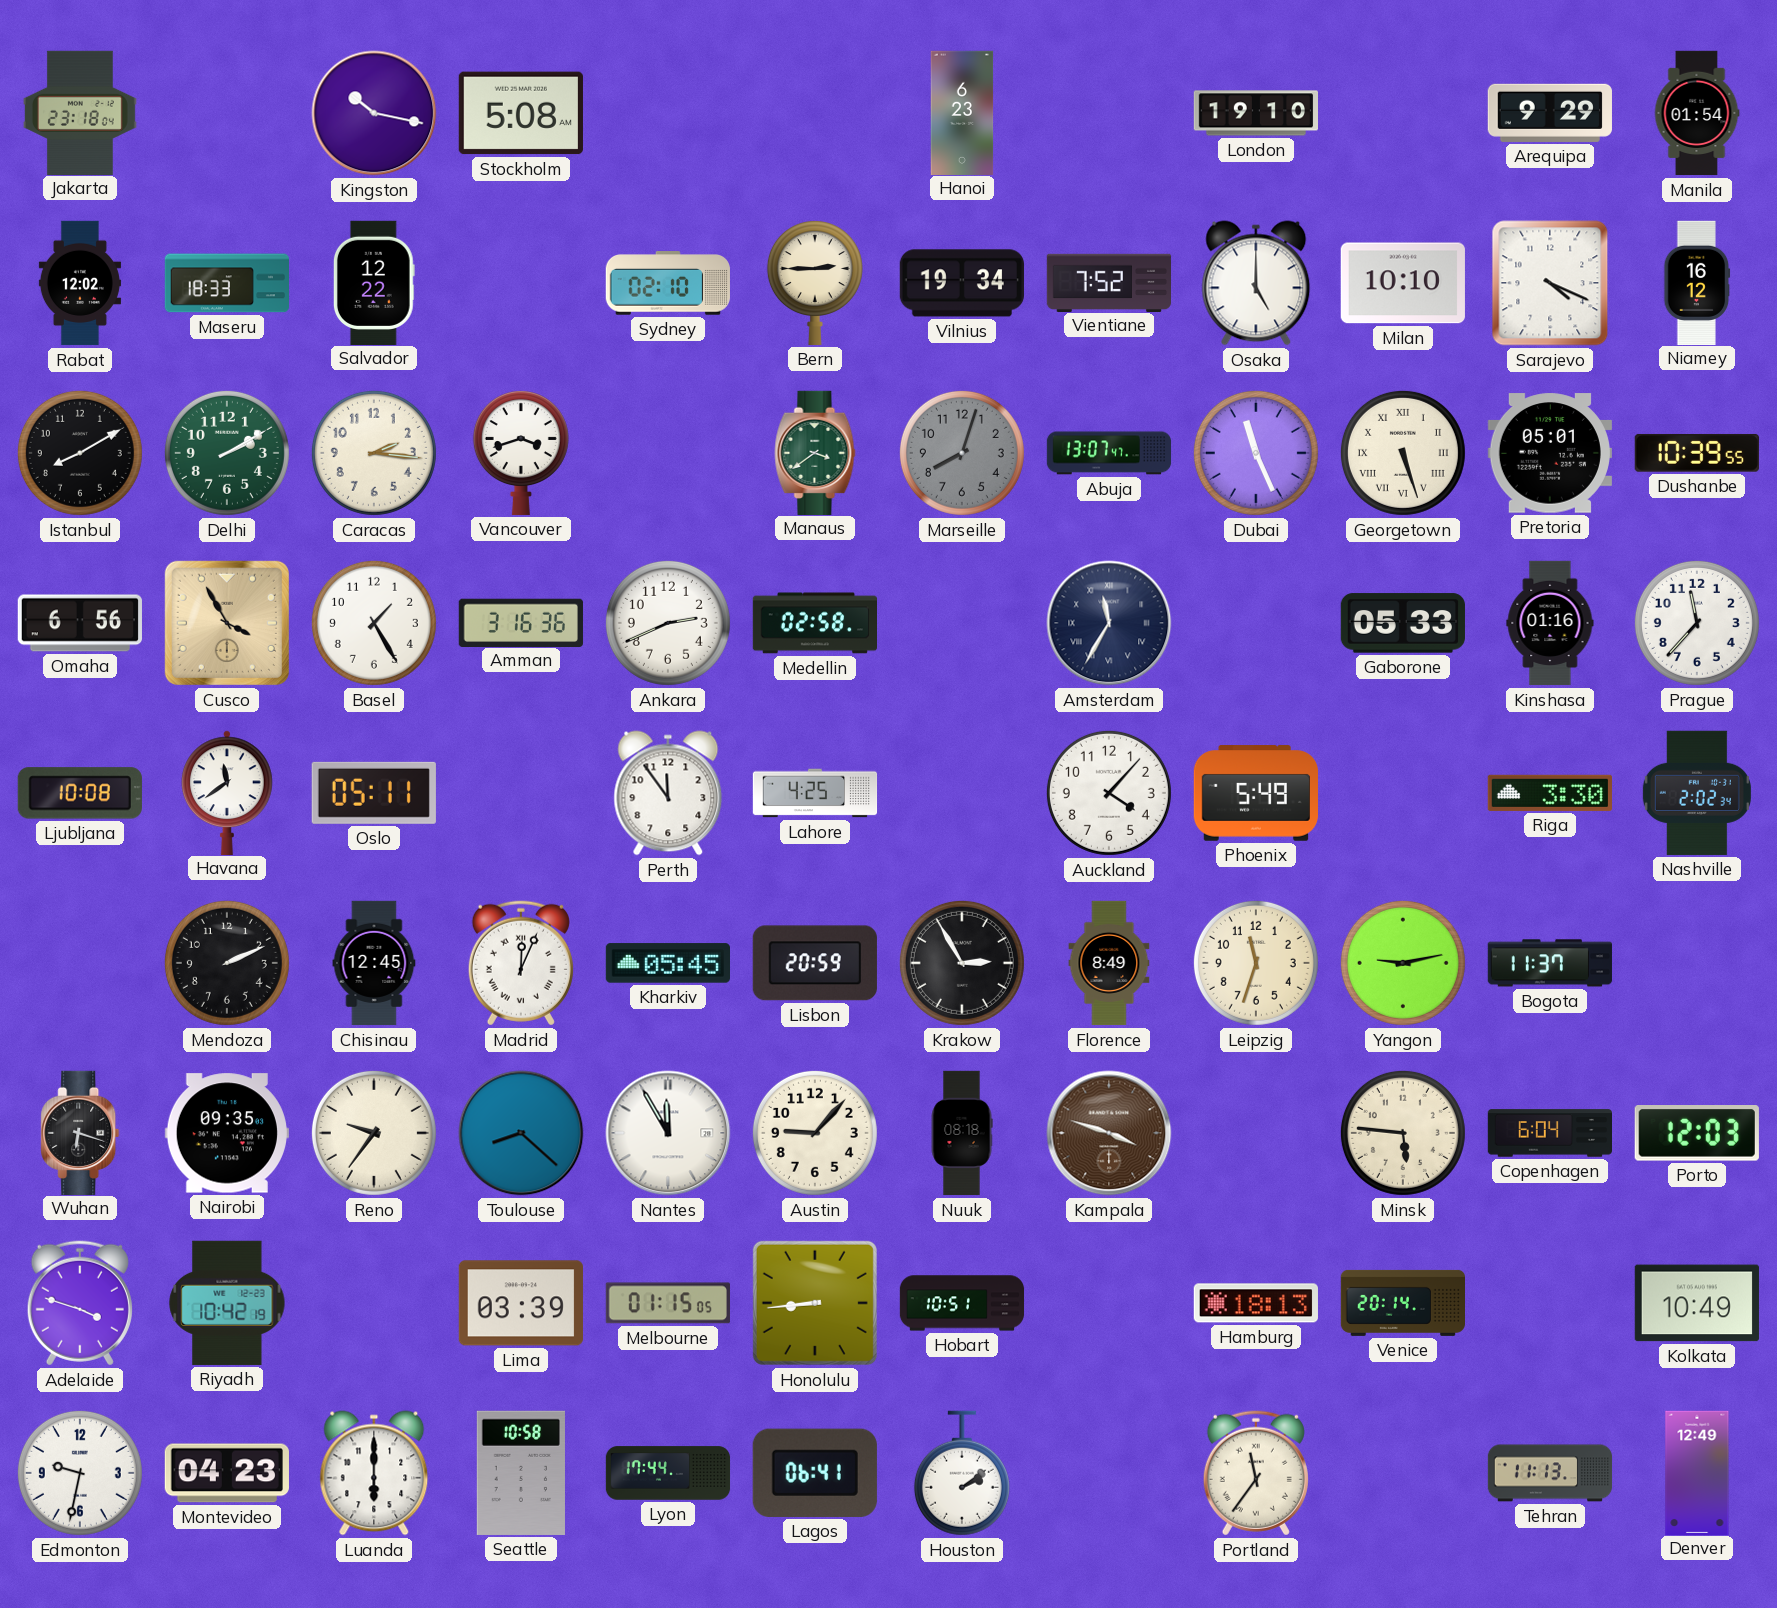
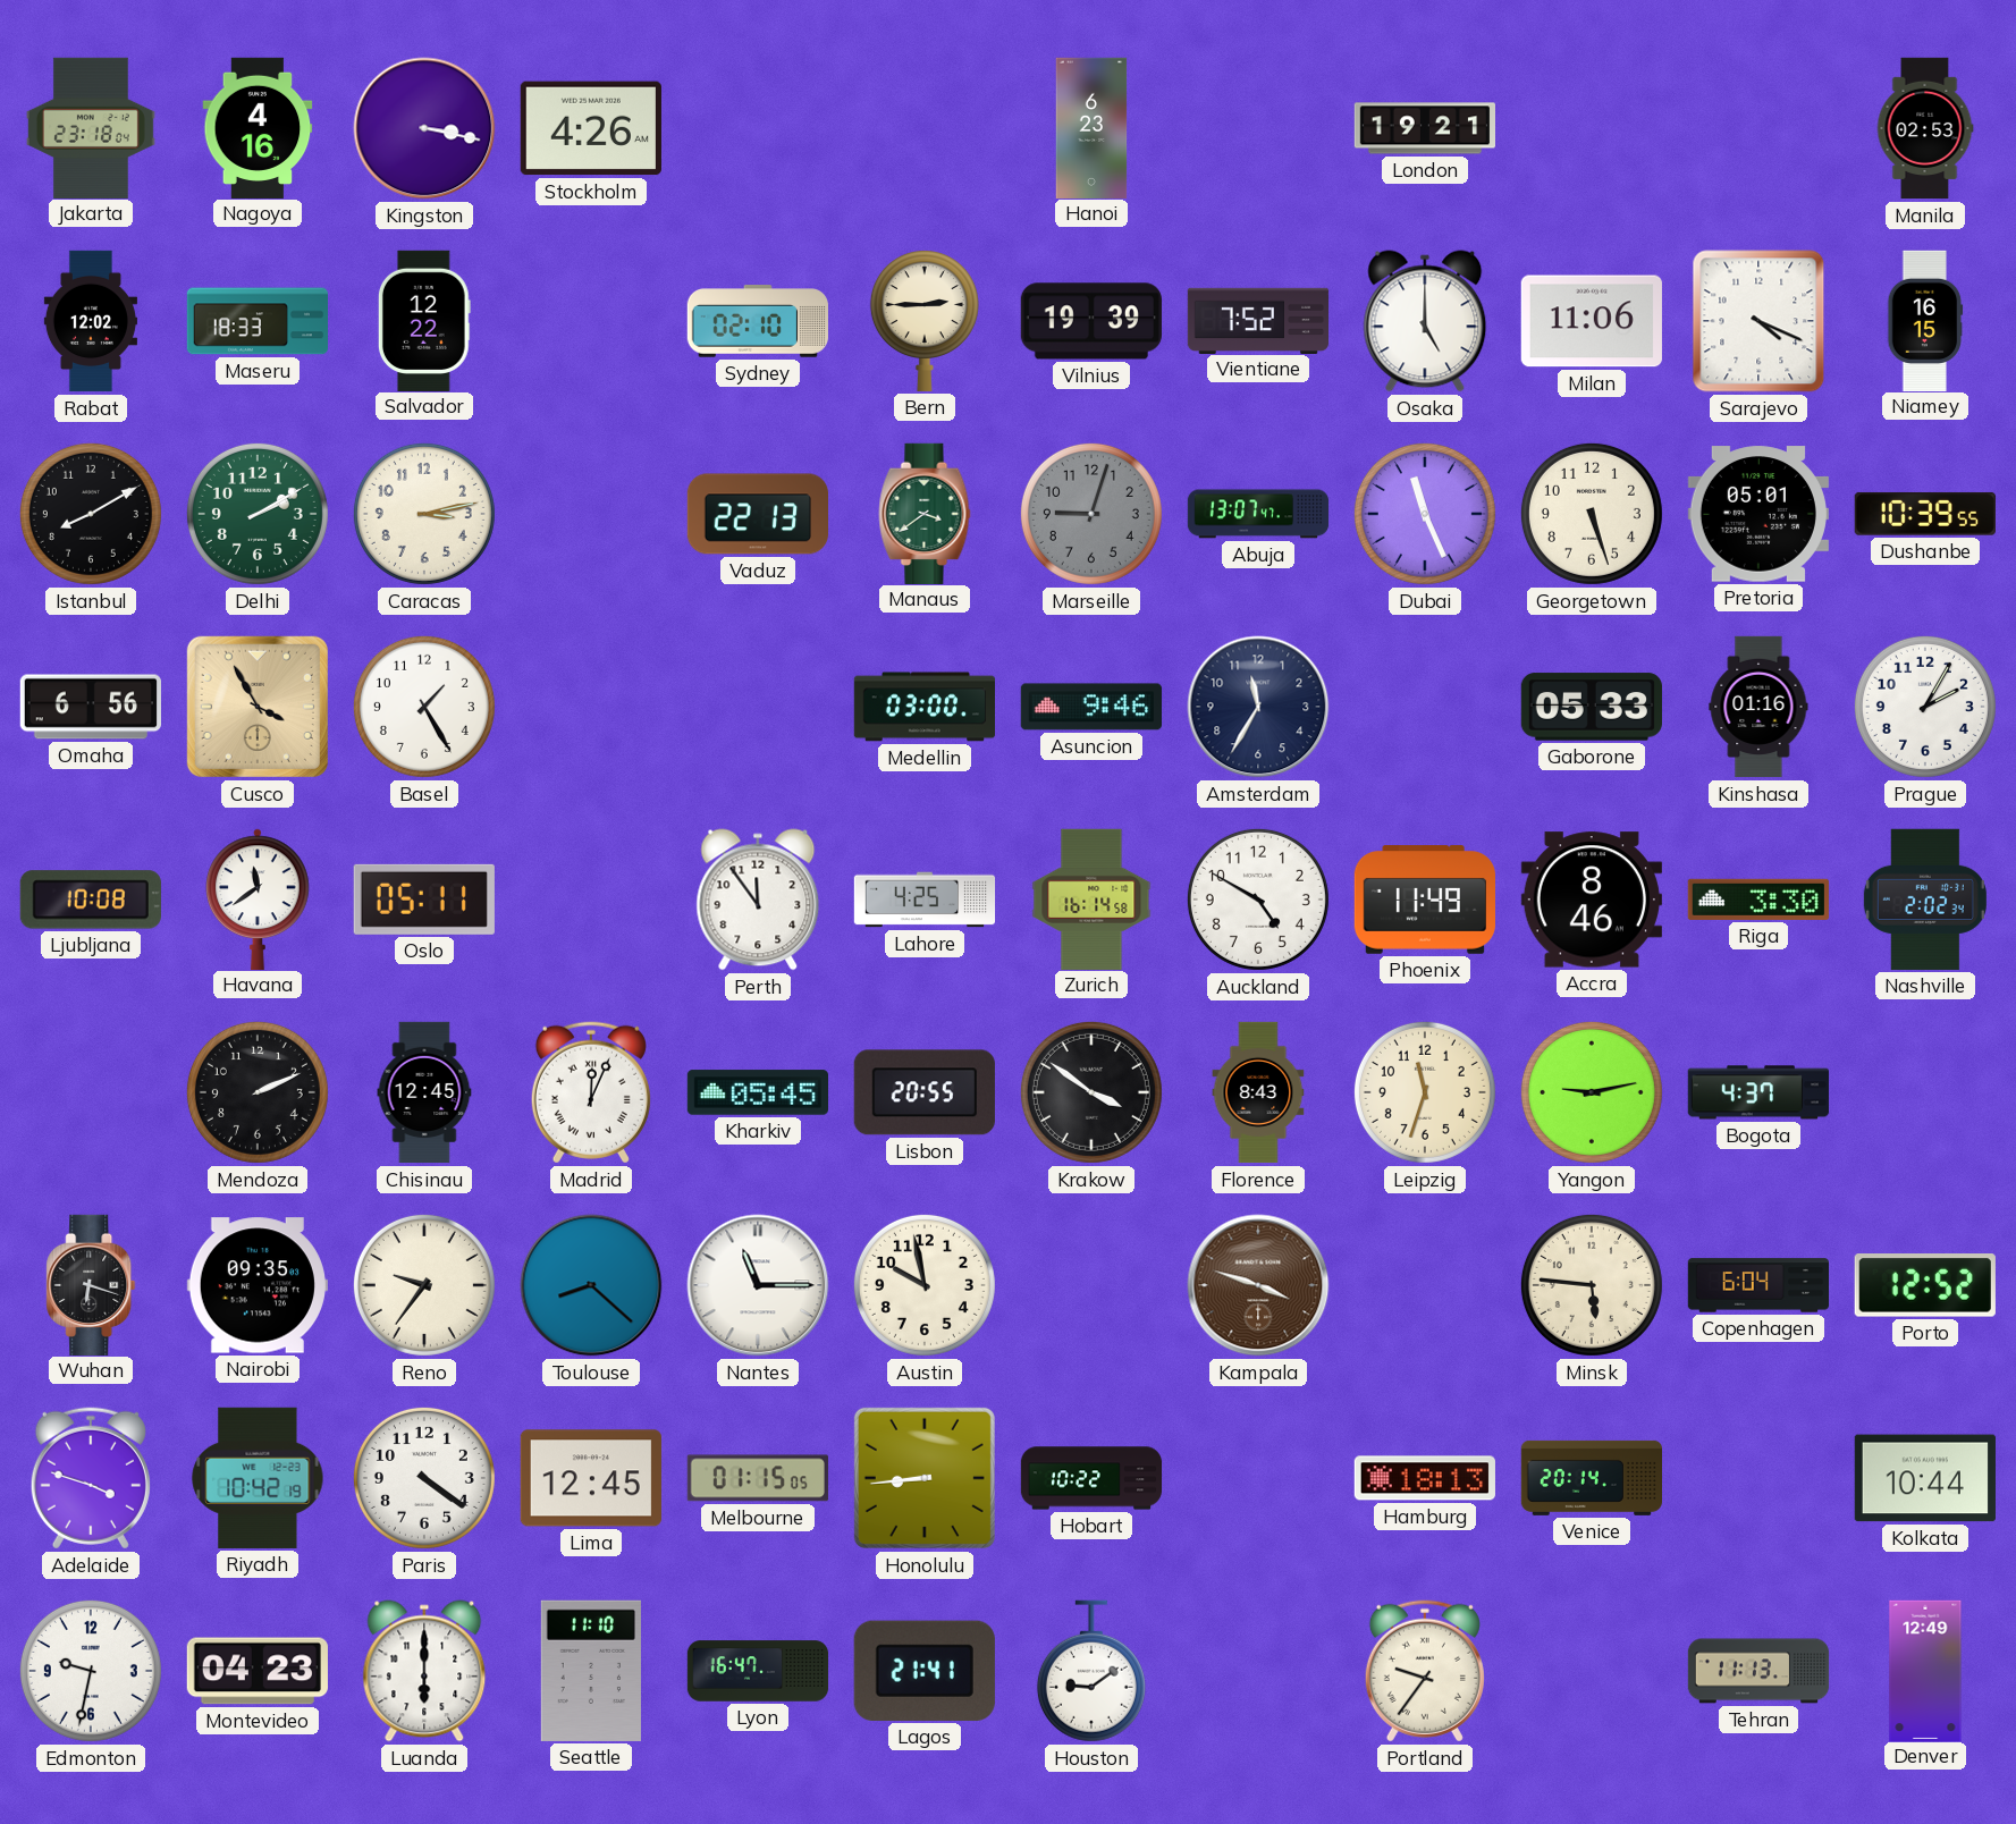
Nagoya: none -> 4:16 (258, 127)
Kingston: 10:17 -> 3:17 (424, 128)
Stockholm: 5:08 -> 4:26 (591, 128)
London: 19:10 -> 19:21 (1425, 128)
Arequipa: 9:29 -> none (1550, 113)
Manila: 01:54 -> 02:53 (1925, 128)
Vilnius: 19:34 -> 19:39 (1090, 321)
Milan: 10:10 -> 11:06 (1592, 321)
Niamey: 16:12 -> 16:15 (1925, 320)
Caracas: 2:16 -> 3:13 (424, 514)
Vancouver: 3:42 -> none (521, 453)
Vaduz: none -> 22:13 (757, 514)
Marseille: 8:03 -> 9:03 (1091, 514)
Georgetown numerals: Roman -> Arabic (1592, 514)
Amman: 3:16 -> none (521, 622)
Ankara: 2:41 -> none (668, 623)
Medellin: 02:58 -> 03:00 (923, 707)
Asuncion: none -> 9:46 (1091, 707)
Amsterdam numerals: Roman -> Arabic (1258, 707)
Prague: 11:37 -> 2:05 (1925, 707)
Zurich: none -> 16:14 (1091, 898)
Auckland: 4:07 -> 4:50 (1258, 900)
Phoenix: 5:49 -> 11:49 (1424, 900)
Accra: none -> 8:46 (1592, 900)
Lisbon: 20:59 -> 20:55 (925, 1092)
Krakow: 2:55 -> 3:51 (1091, 1092)
Florence: 8:49 -> 8:43 (1258, 1092)
Bogota: 11:37 -> 4:37 (1758, 1092)
Nantes: 11:55 -> 11:15 (758, 1285)
Austin: 9:07 -> 9:58 (925, 1285)
Nuuk: 08:18 -> none (962, 1133)
Porto: 12:03 -> 12:52 (1925, 1286)
Paris: none -> 4:21 (424, 1478)
Lima: 03:39 -> 12:45 (591, 1478)
Hobart: 10:51 -> 10:22 (1091, 1478)
Kolkata: 10:49 -> 10:44 (1925, 1478)
Seattle: 10:58 -> 11:10 (591, 1671)
Lyon: 17:44 -> 16:47 (758, 1671)
Lagos: 06:41 -> 21:41 (925, 1671)
Houston: 2:09 -> 9:09 (1091, 1671)
Portland: 11:36 -> 9:36 (1425, 1671)
